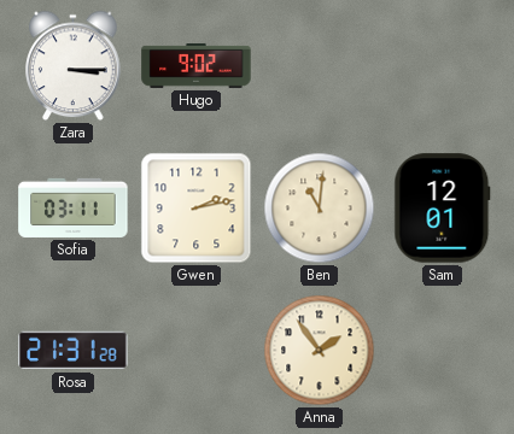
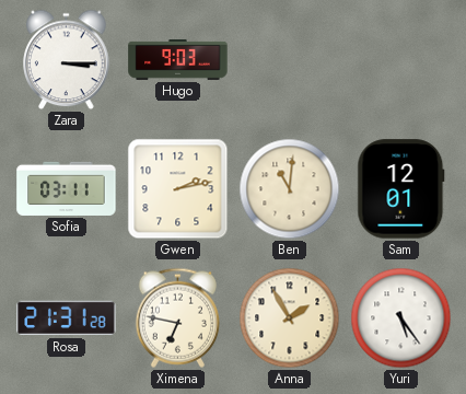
Hugo: 9:02 -> 9:03 (178, 59)
Ximena: none -> 6:47 (177, 317)
Anna: 1:54 -> 1:55 (290, 318)
Yuri: none -> 5:24 (401, 318)
